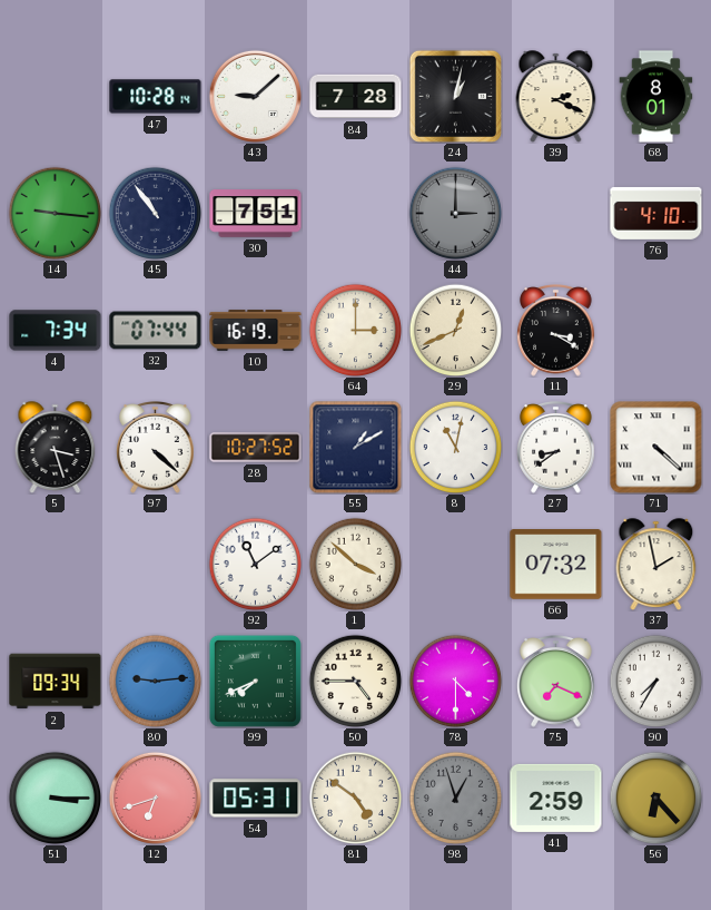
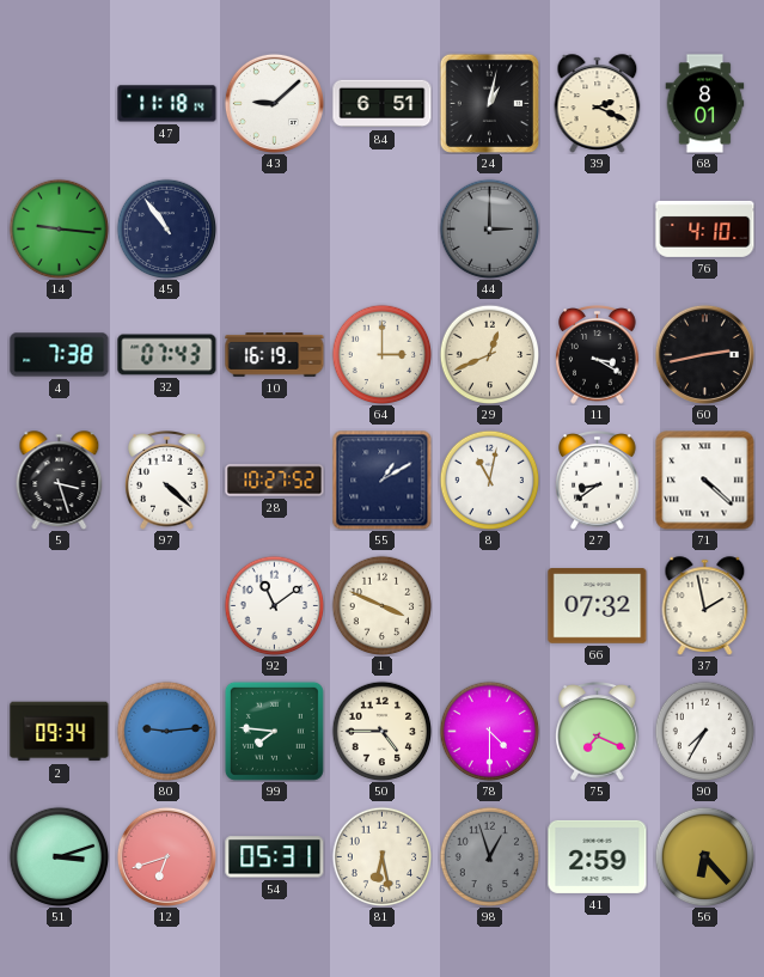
47: 10:28 -> 11:18 (167, 104)
84: 7:28 -> 6:51 (383, 104)
30: 7:51 -> none (256, 214)
4: 7:34 -> 7:38 (60, 355)
32: 07:44 -> 07:43 (167, 355)
60: none -> 2:43 (704, 354)
1: 3:52 -> 3:49 (381, 605)
99: 7:41 -> 7:46 (274, 731)
51: 3:15 -> 3:12 (59, 856)
81: 4:51 -> 6:28 (381, 856)
